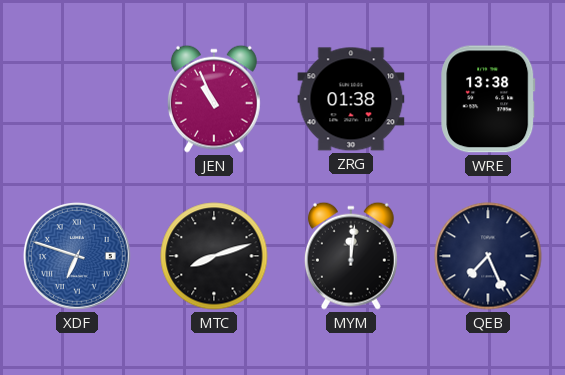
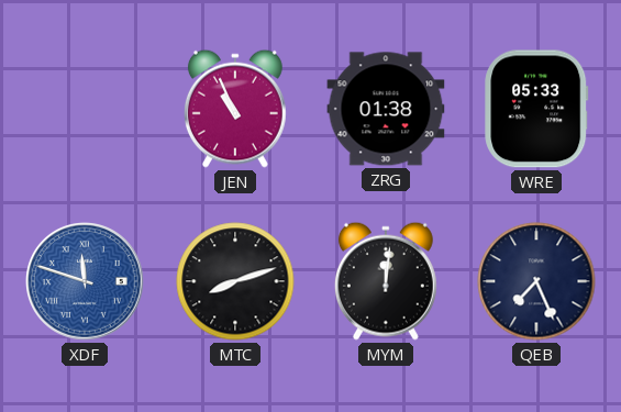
WRE: 13:38 -> 05:33 (536, 109)
XDF: 6:48 -> 11:48 (86, 282)
